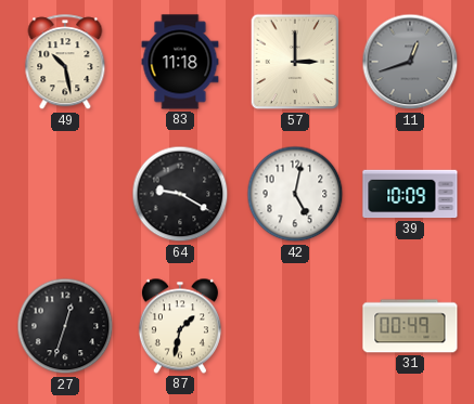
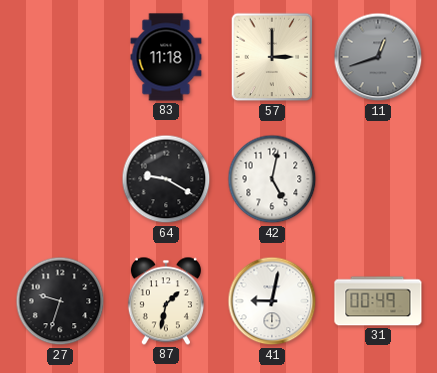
49: 10:28 -> none (65, 63)
39: 10:09 -> none (410, 194)
27: 12:33 -> 9:33 (60, 301)
41: none -> 9:02 (272, 301)
